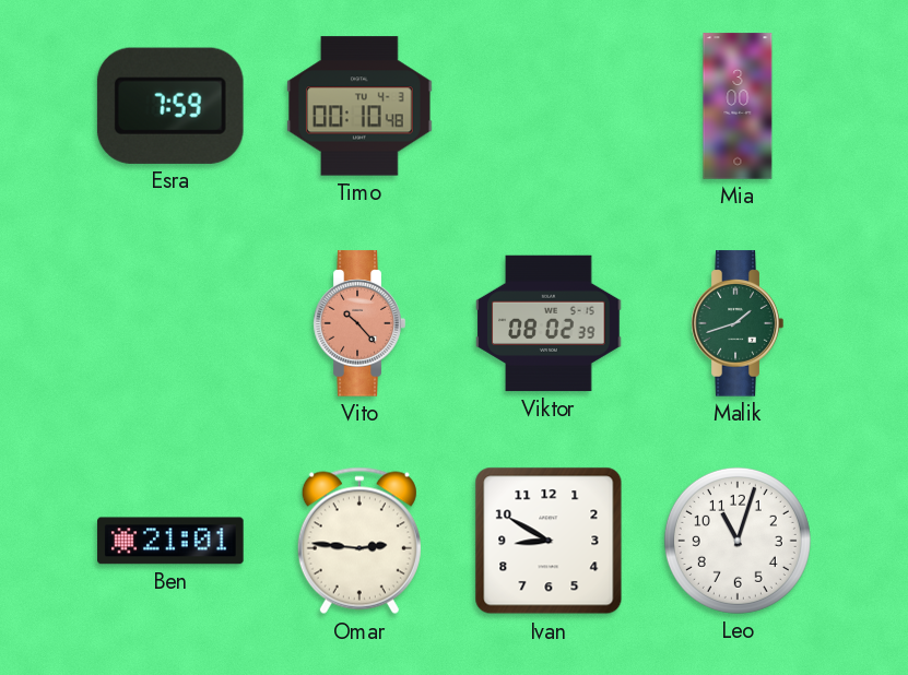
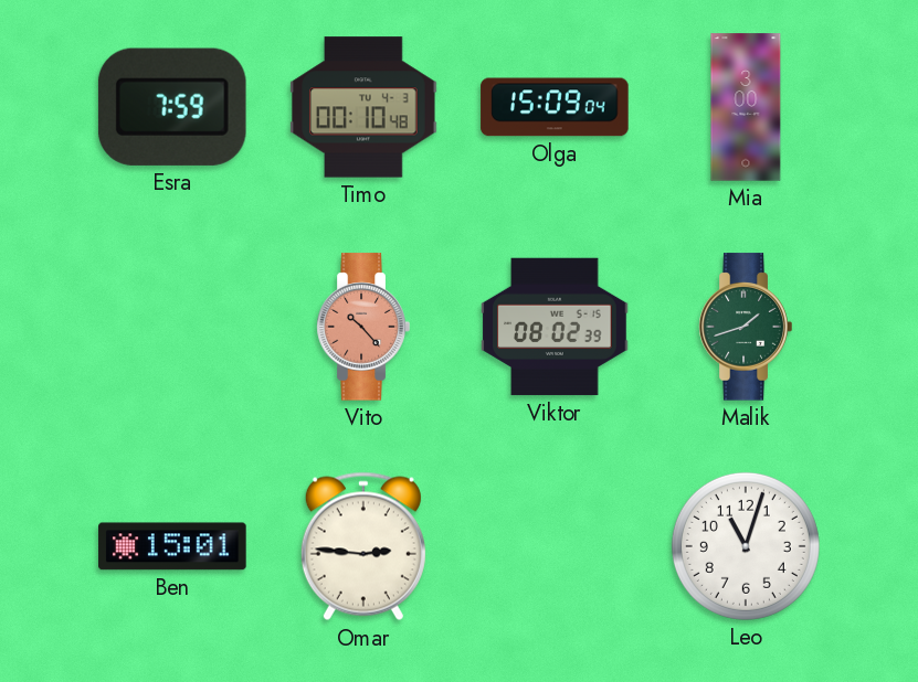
Olga: none -> 15:09 (555, 107)
Ben: 21:01 -> 15:01 (172, 546)
Ivan: 8:50 -> none (549, 541)
